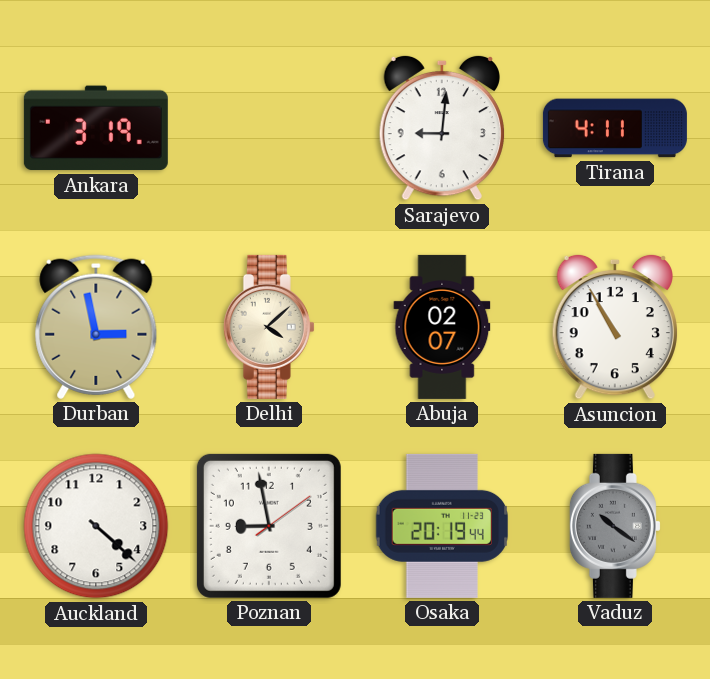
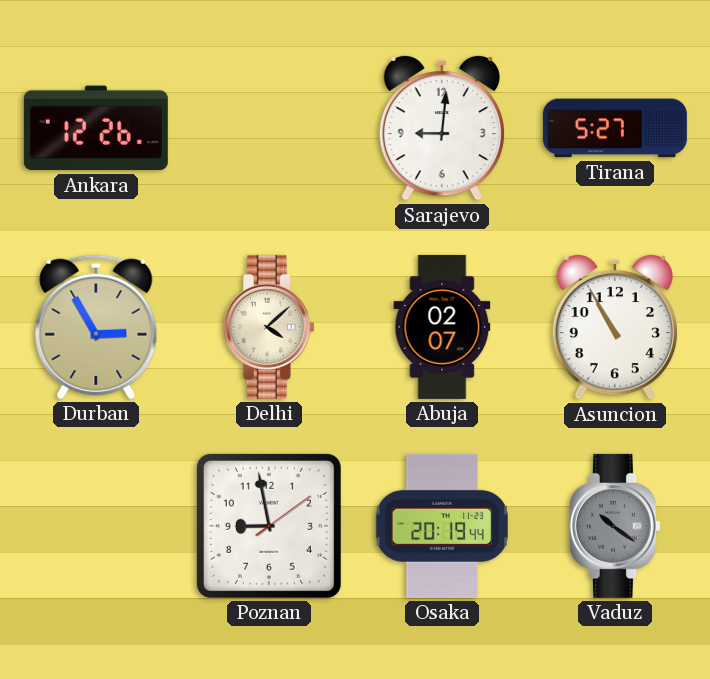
Ankara: 3:19 -> 12:26 (96, 128)
Tirana: 4:11 -> 5:27 (615, 128)
Durban: 2:58 -> 2:55 (96, 327)
Auckland: 4:22 -> none (96, 526)
